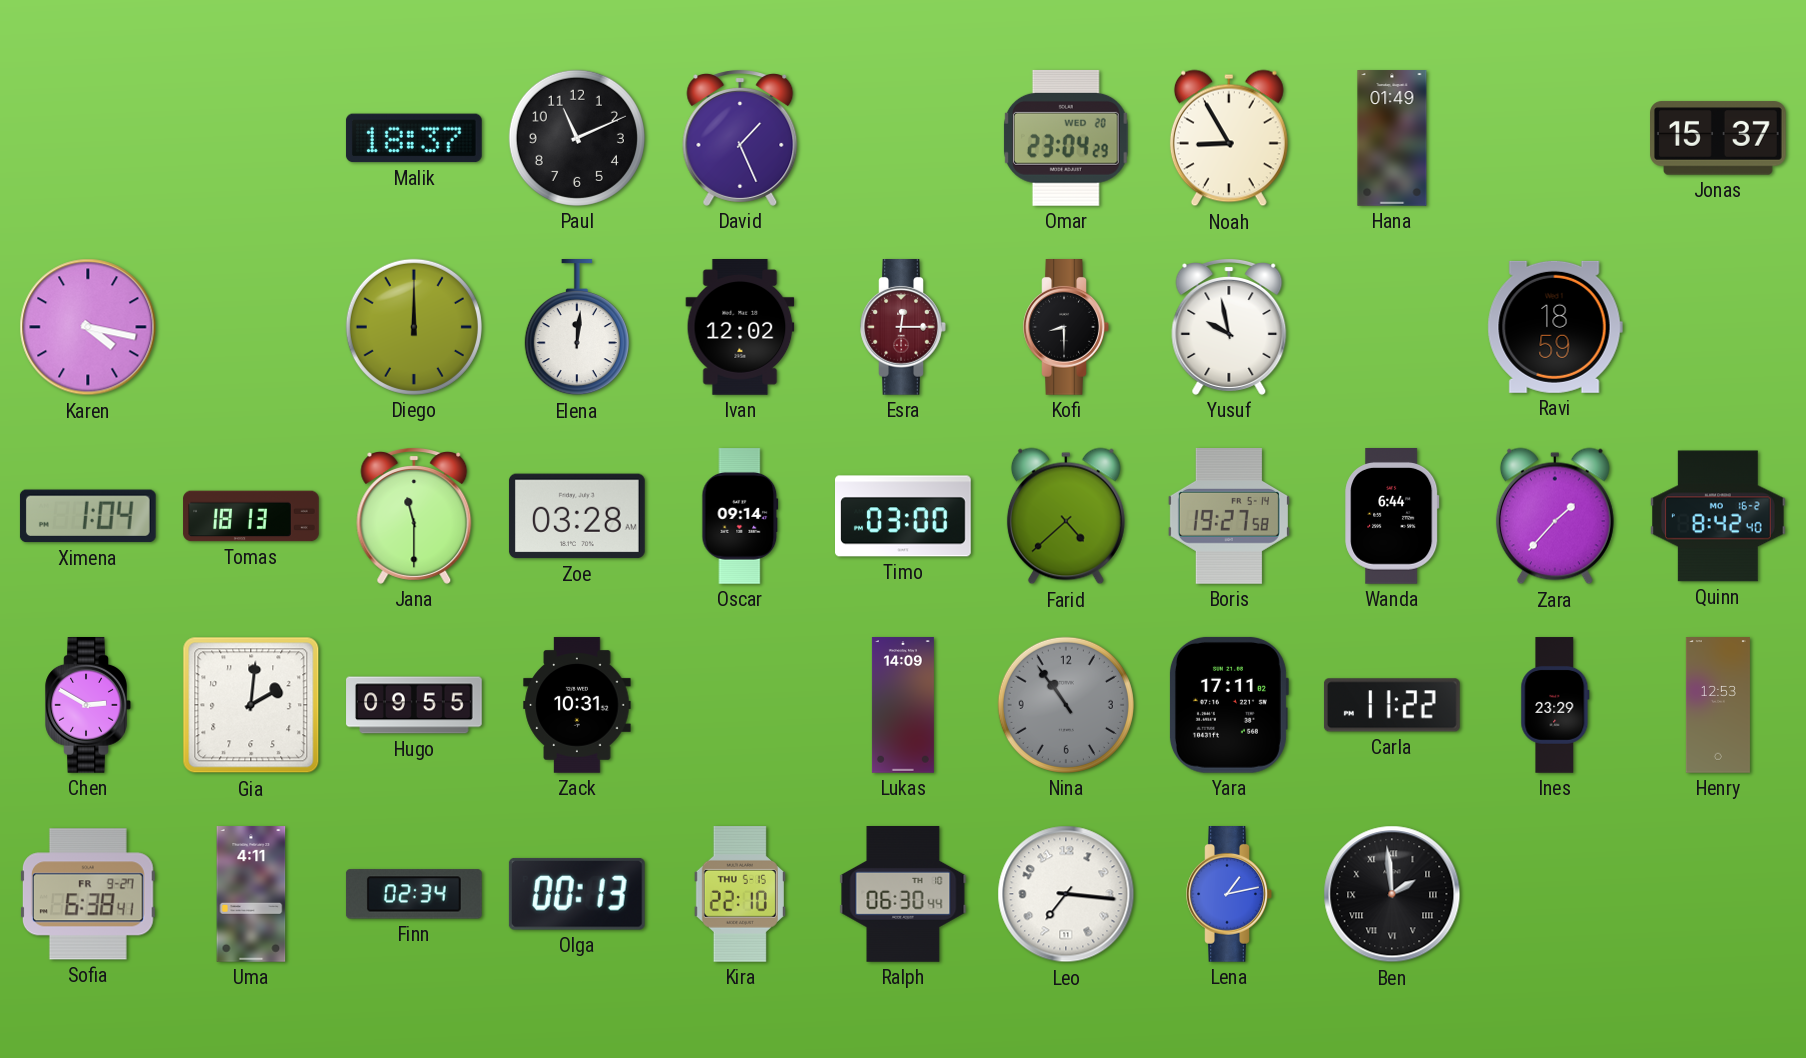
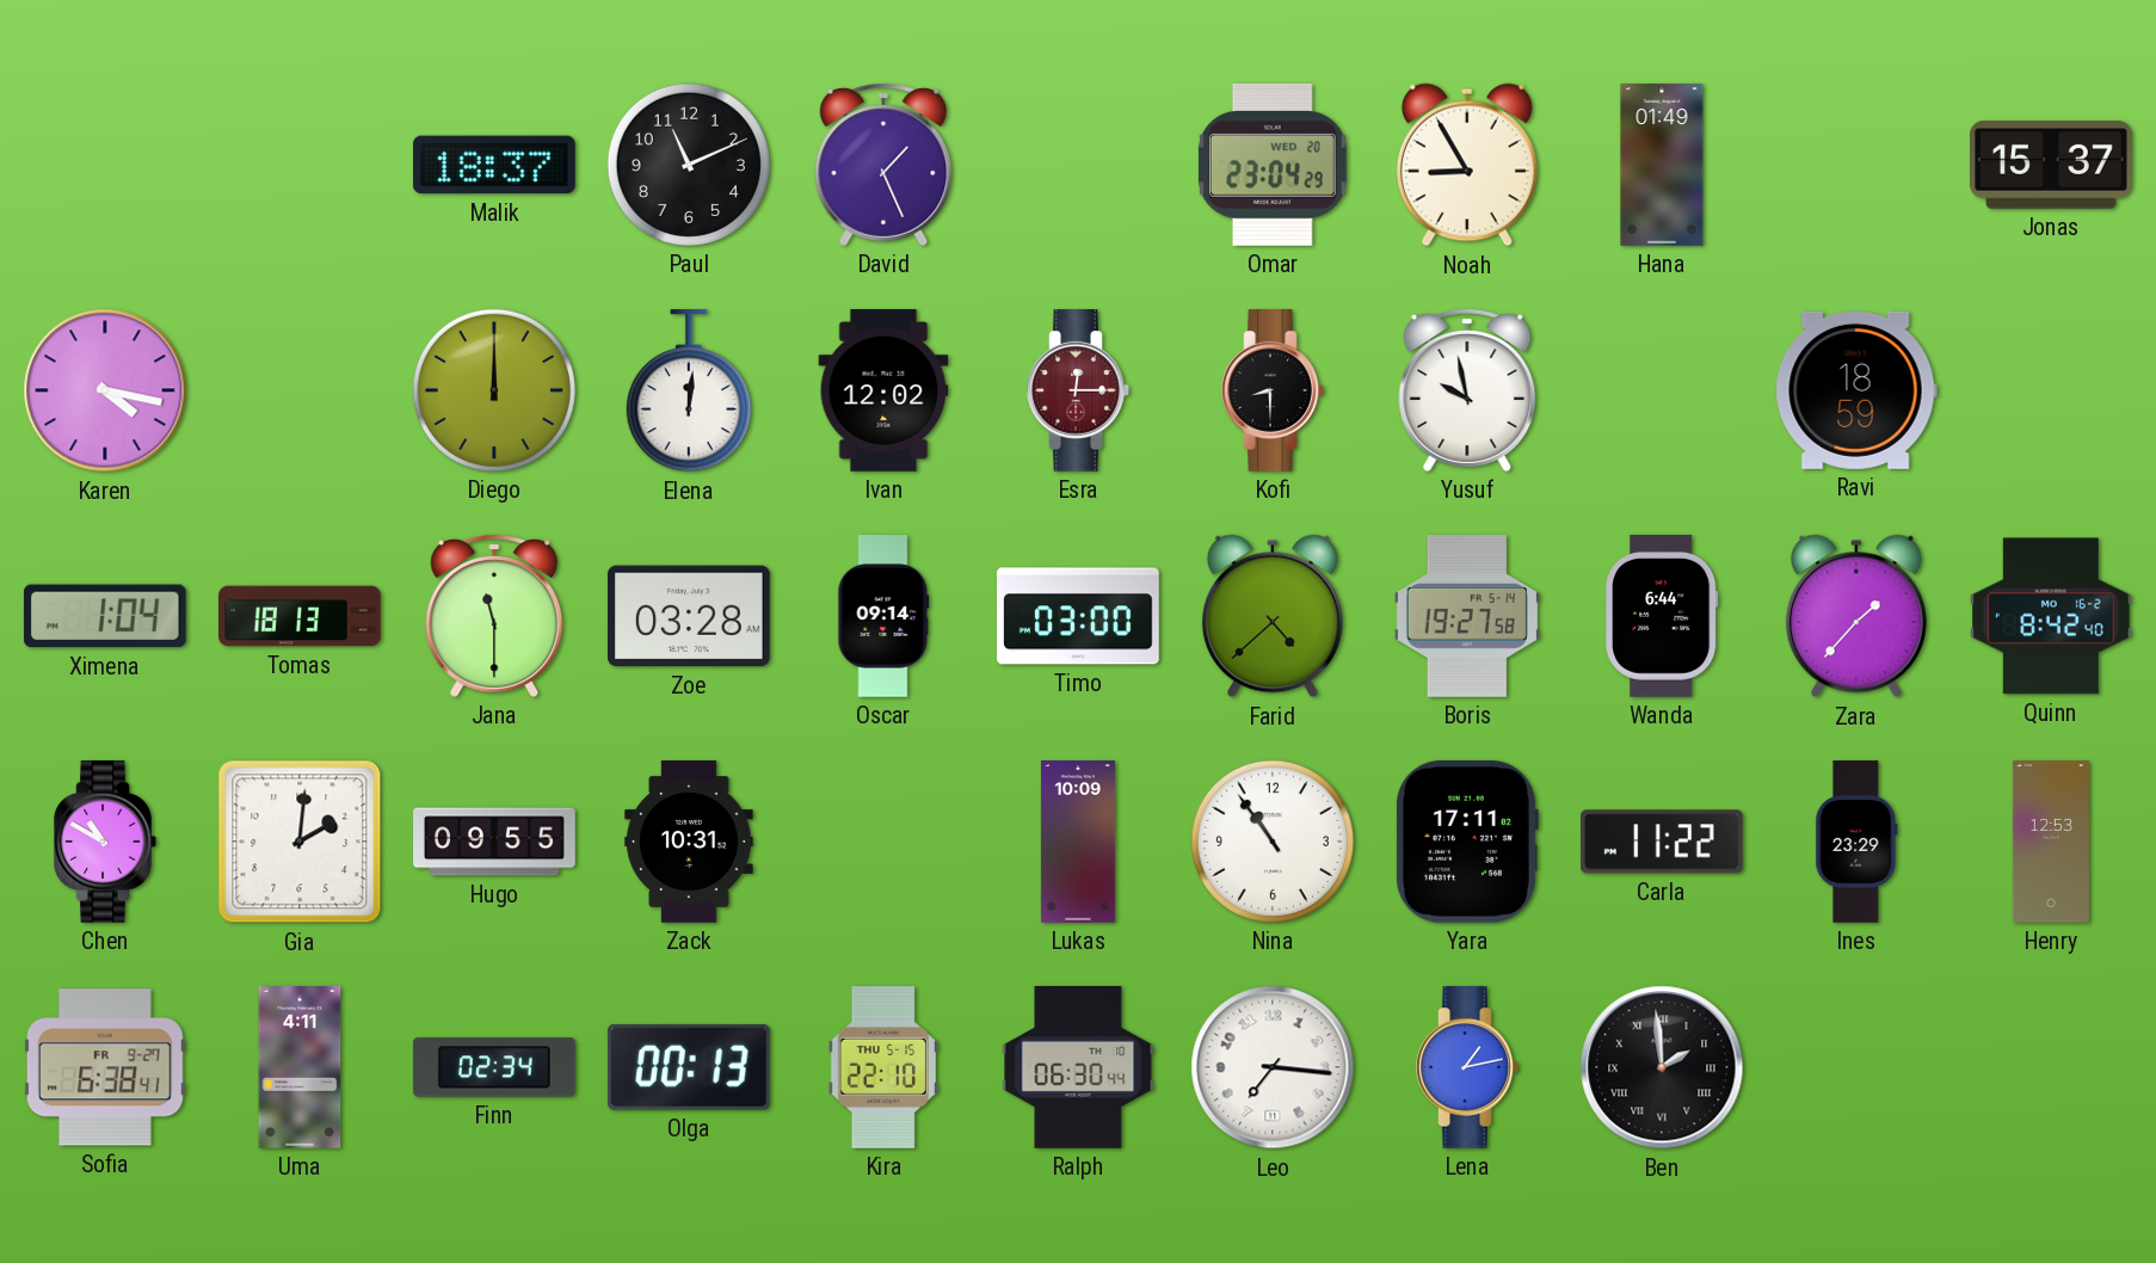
Chen: 2:50 -> 10:50 (105, 843)
Lukas: 14:09 -> 10:09 (1078, 842)
Nina dial: grey -> white (1273, 842)
